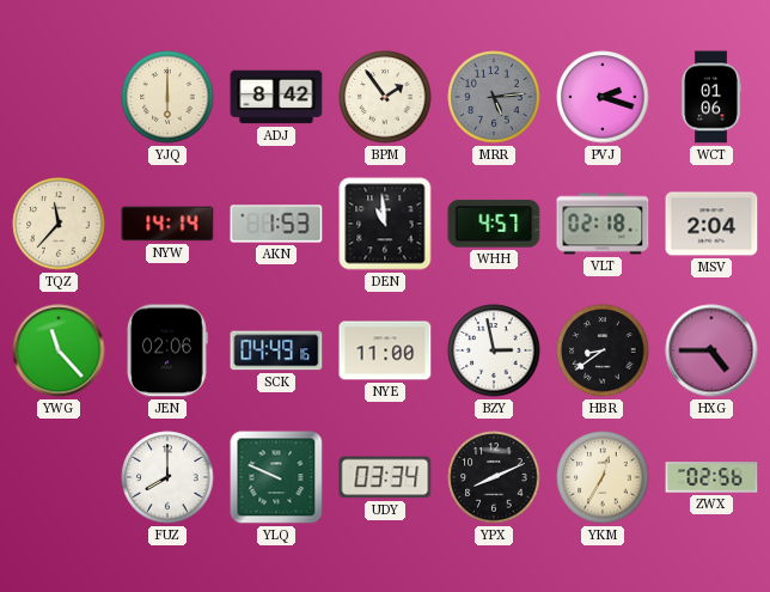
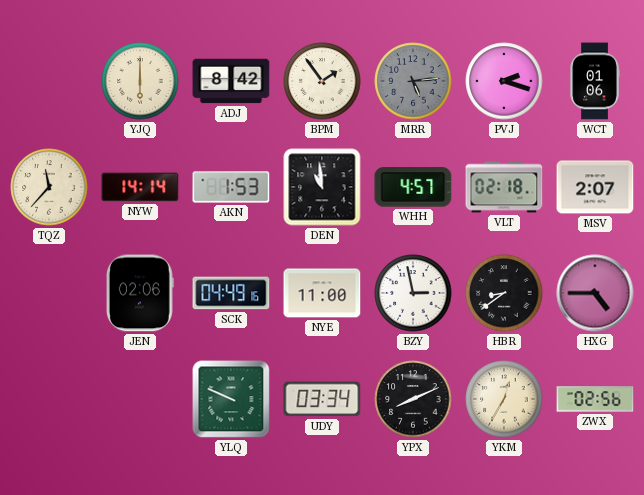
MSV: 2:04 -> 2:07 (595, 187)
YWG: 11:23 -> none (59, 350)
FUZ: 8:00 -> none (167, 477)
